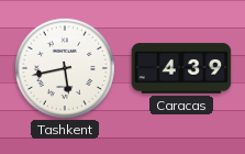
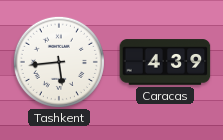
Tashkent: 5:43 -> 5:44 (59, 62)
